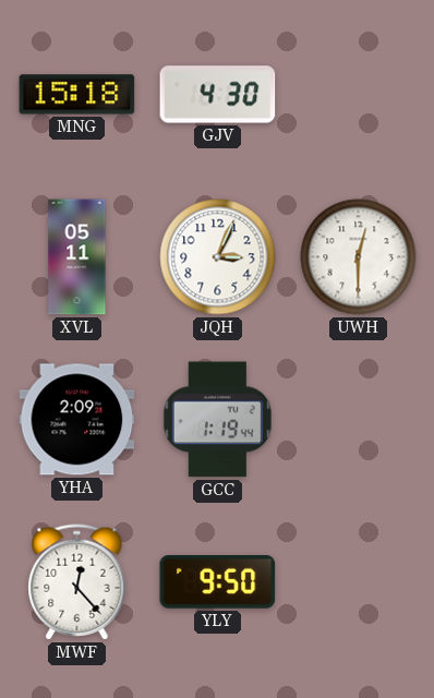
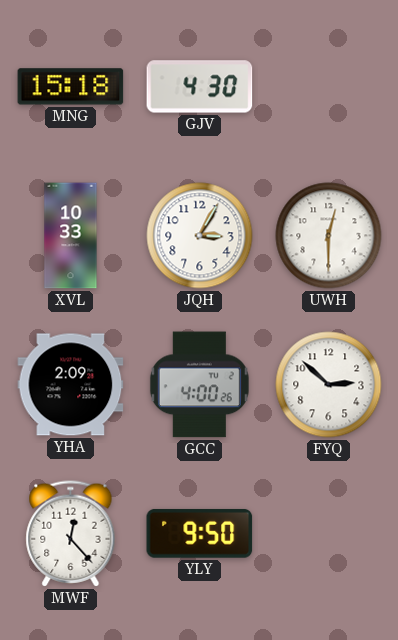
XVL: 05:11 -> 10:33 (71, 236)
JQH: 3:04 -> 3:05 (200, 236)
GCC: 1:19 -> 4:00 (199, 385)
FYQ: none -> 2:52 (329, 385)
